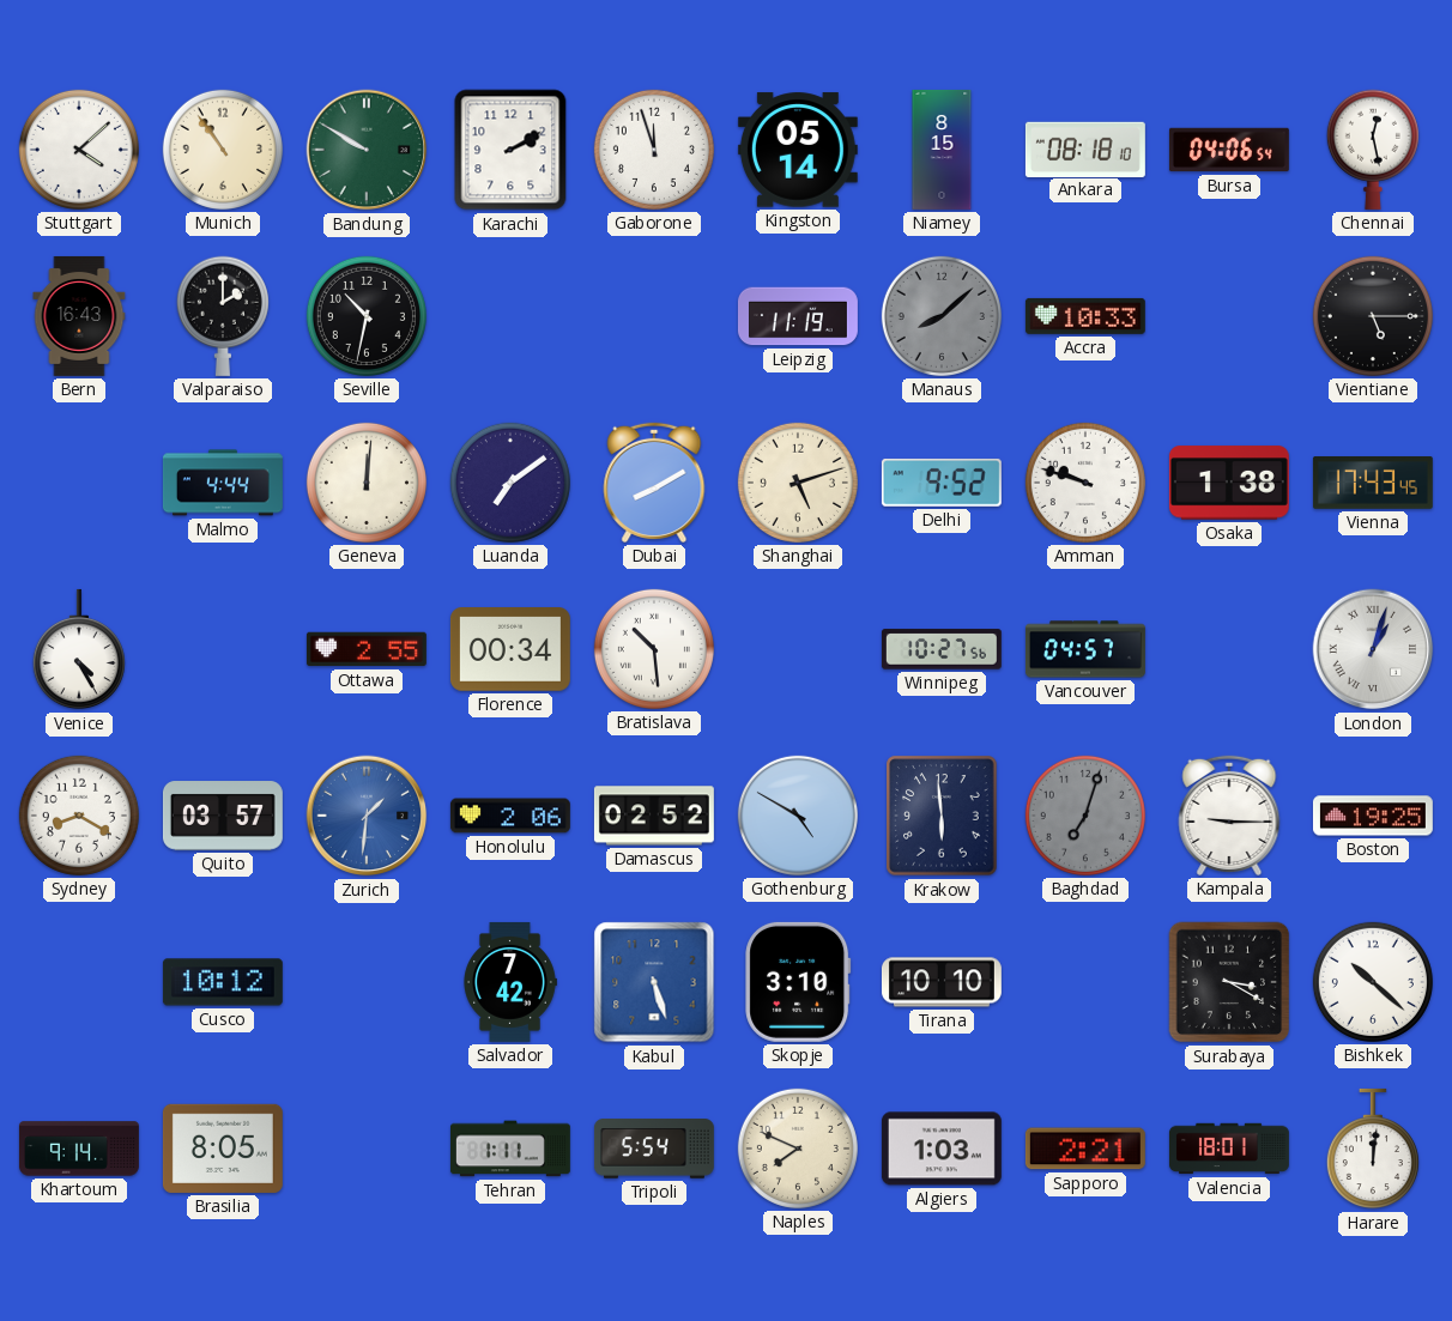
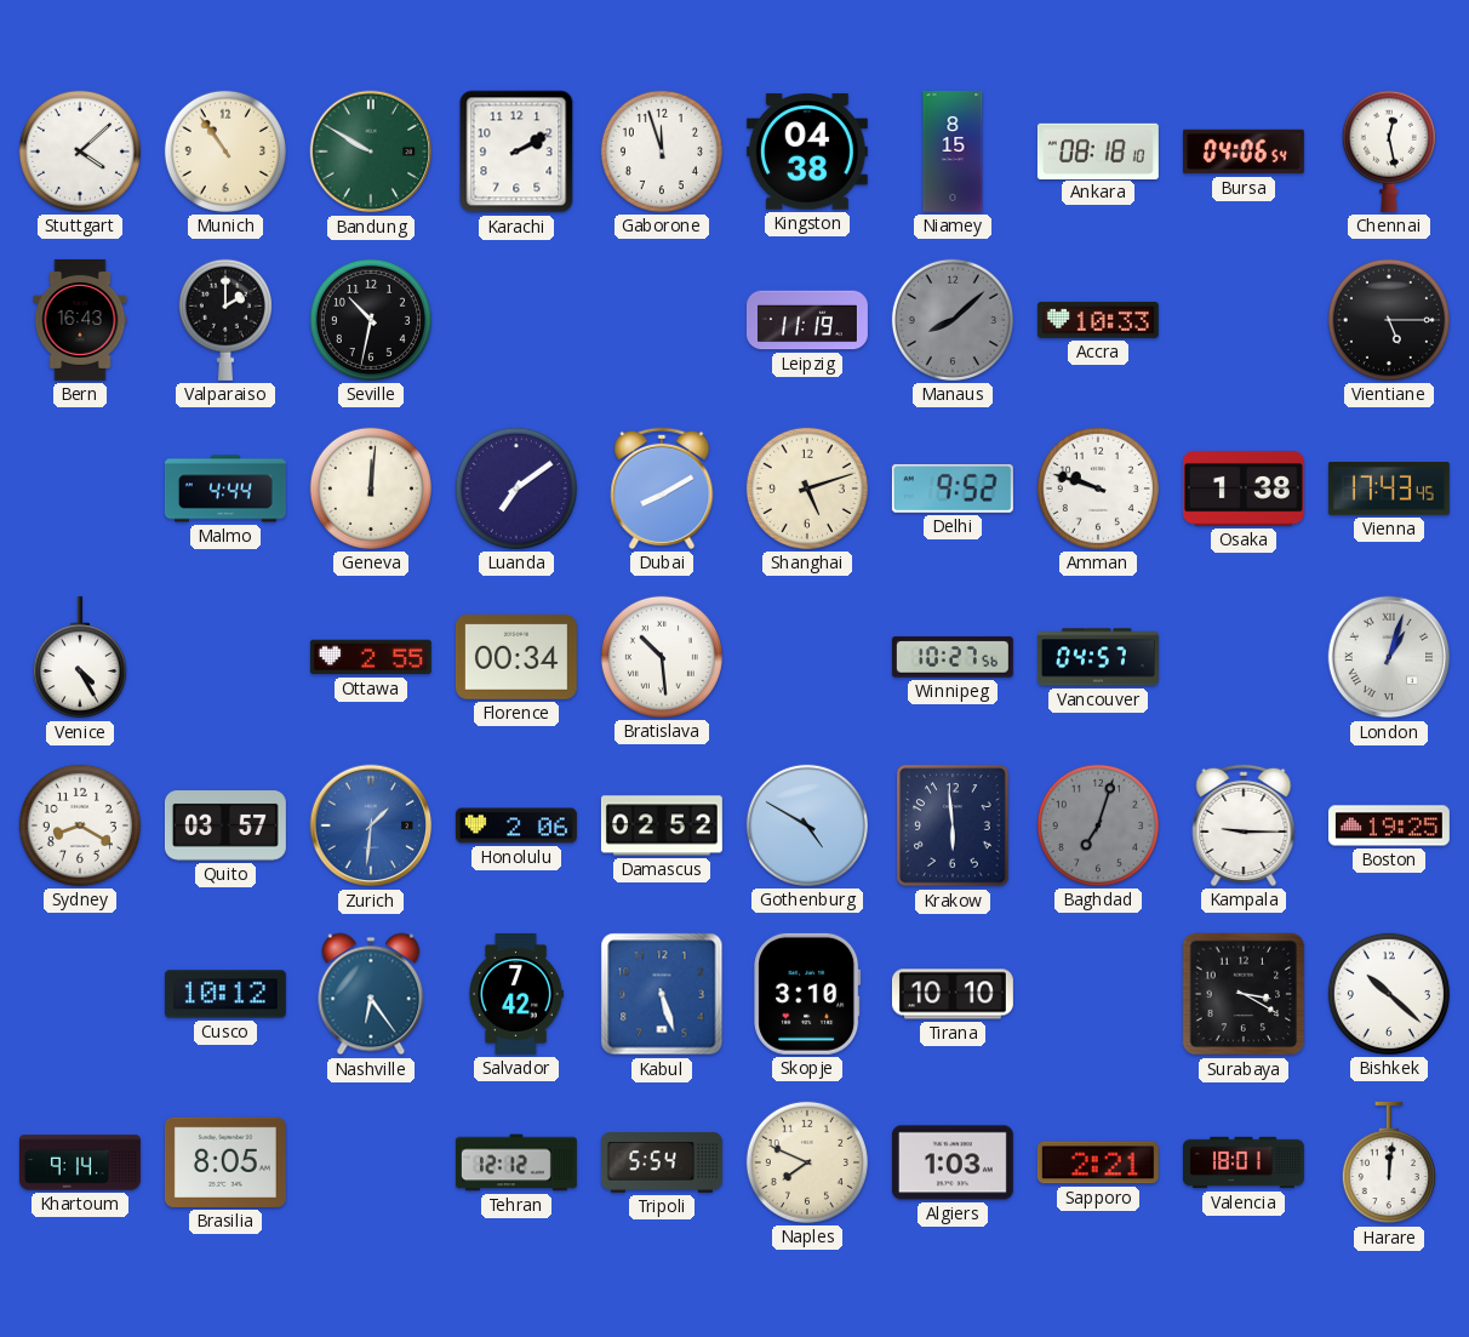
Kingston: 05:14 -> 04:38 (807, 152)
Nashville: none -> 6:24 (371, 994)
Tehran: 1:11 -> 12:12 (516, 1162)
